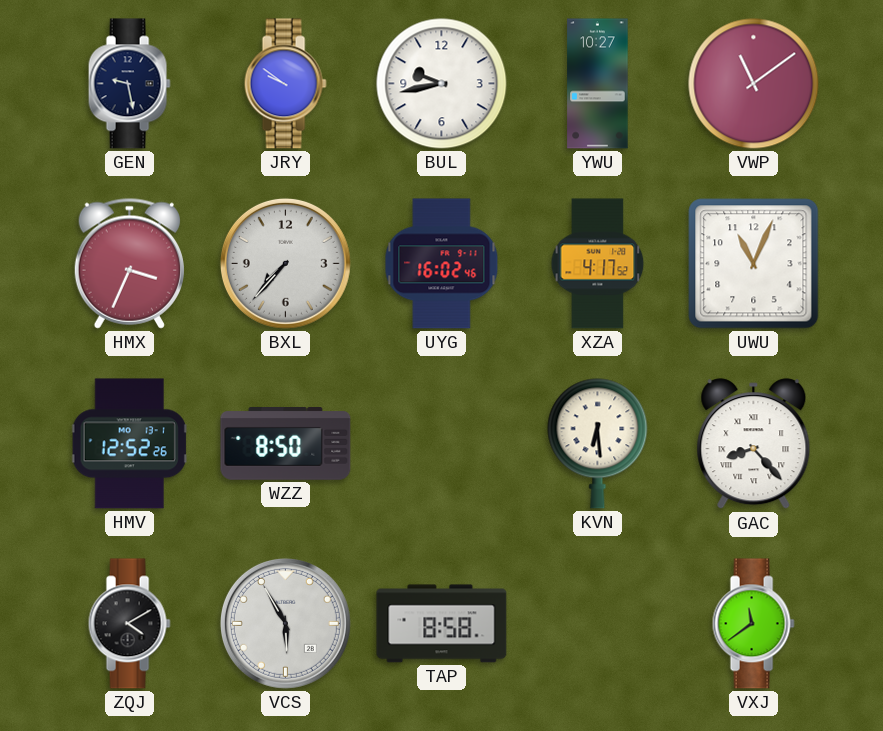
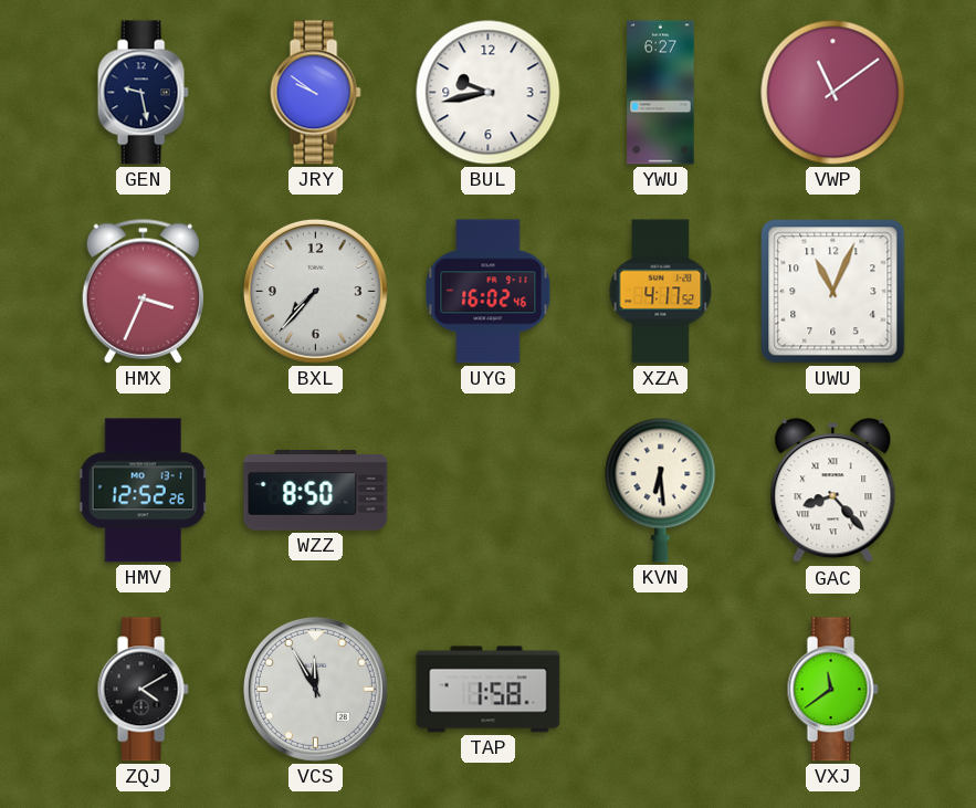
YWU: 10:27 -> 6:27 (661, 93)
VCS: 5:55 -> 11:55 (315, 689)
TAP: 8:58 -> 1:58 (489, 690)
